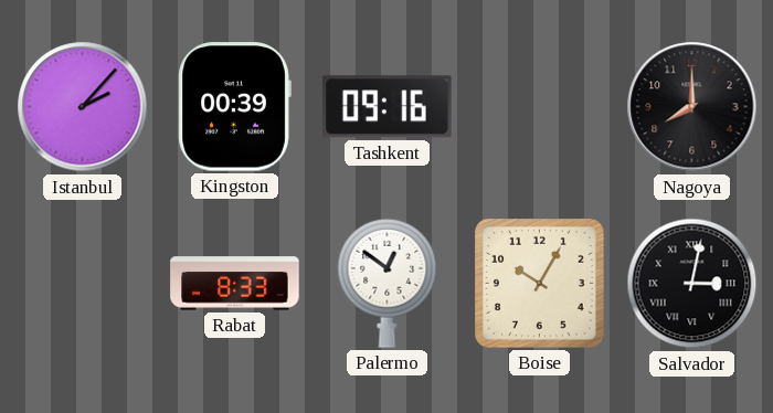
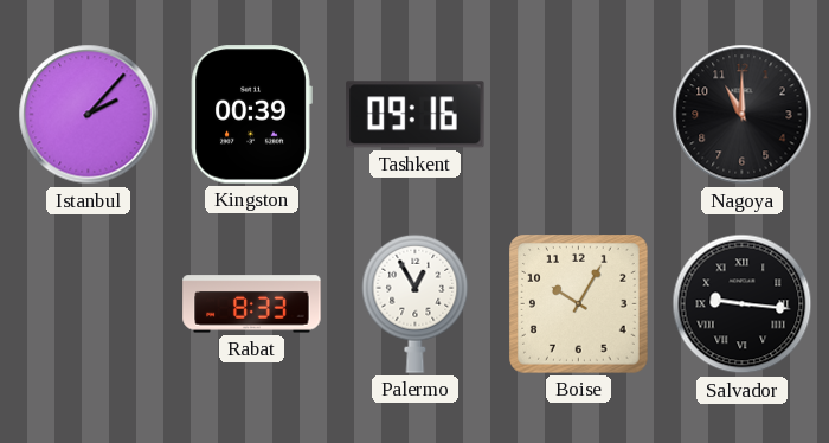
Nagoya: 8:00 -> 11:00 (743, 115)
Palermo: 12:51 -> 12:55 (416, 303)
Salvador: 3:02 -> 9:16 (743, 304)
